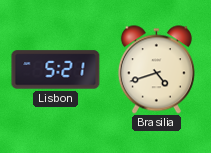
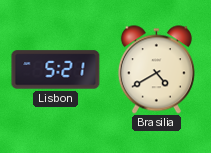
Brasilia: 4:42 -> 4:40 (156, 70)
